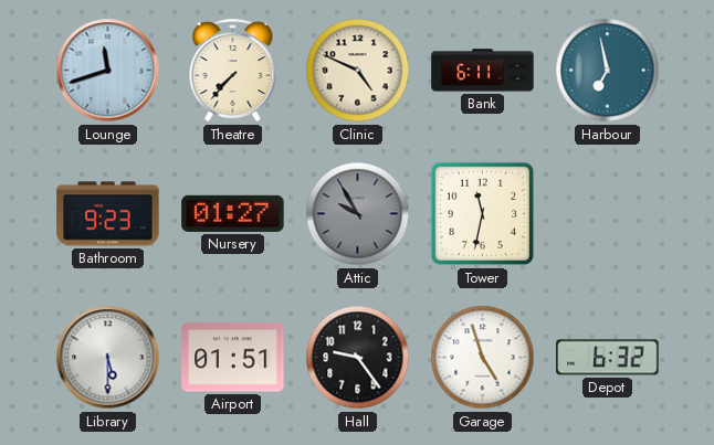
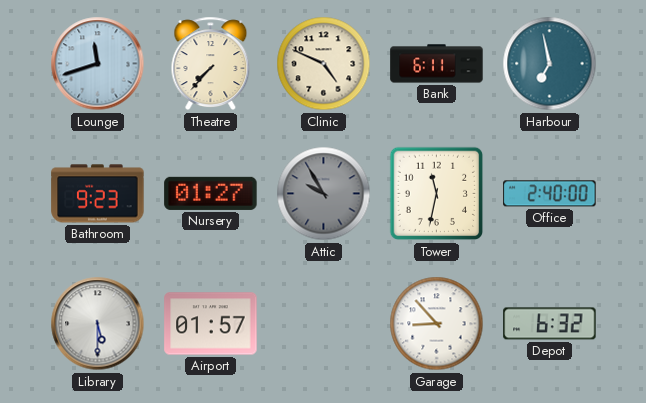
Office: none -> 2:40 (550, 194)
Airport: 01:51 -> 01:57 (211, 324)
Hall: 9:24 -> none (358, 358)
Garage: 4:57 -> 8:53 (437, 324)
